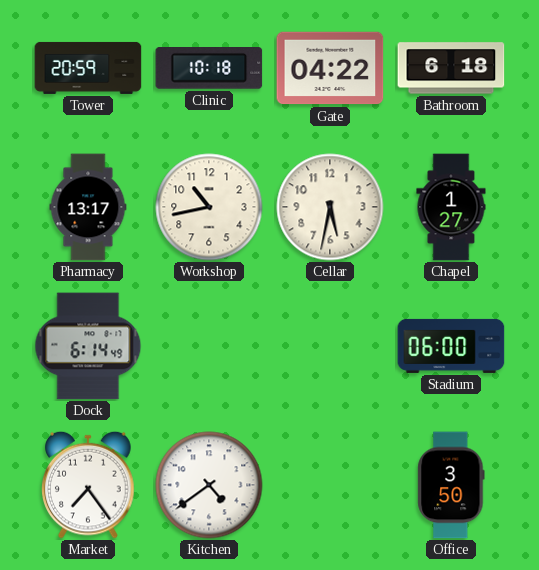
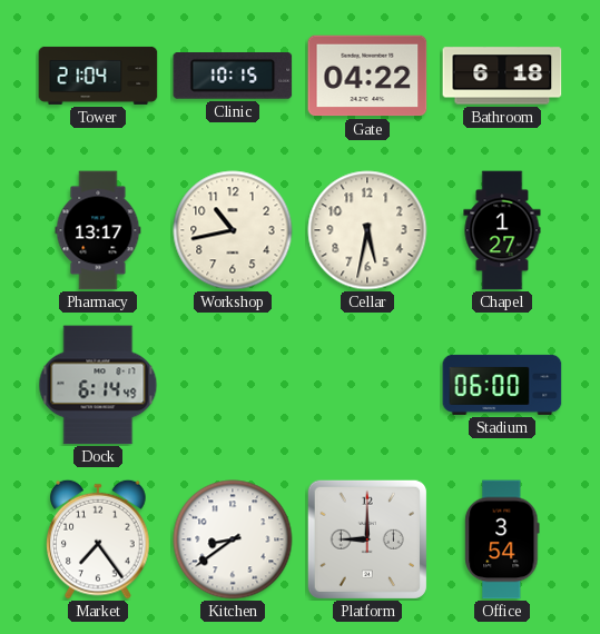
Tower: 20:59 -> 21:04 (98, 76)
Clinic: 10:18 -> 10:15 (233, 77)
Kitchen: 4:39 -> 8:39 (233, 539)
Platform: none -> 9:00 (367, 539)
Office: 3:50 -> 3:54 (502, 539)
